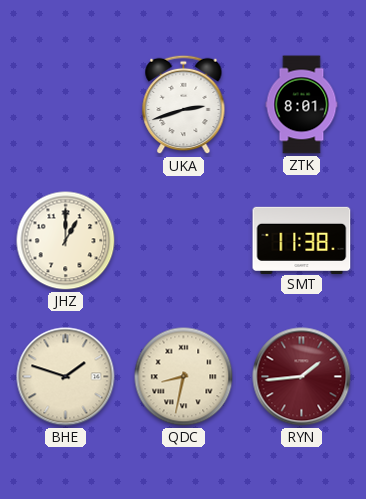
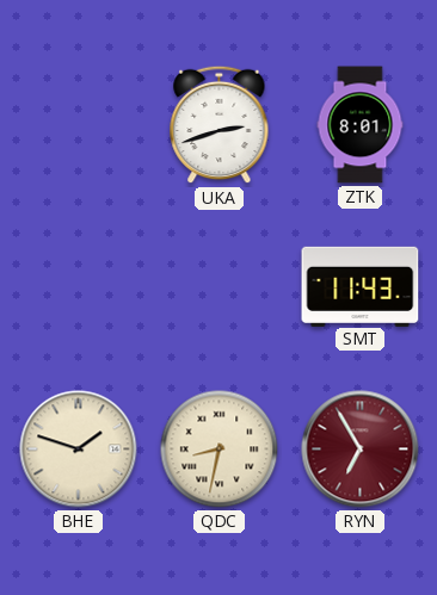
JHZ: 1:00 -> none (66, 241)
SMT: 11:38 -> 11:43 (361, 286)
RYN: 1:44 -> 6:55 (361, 450)
